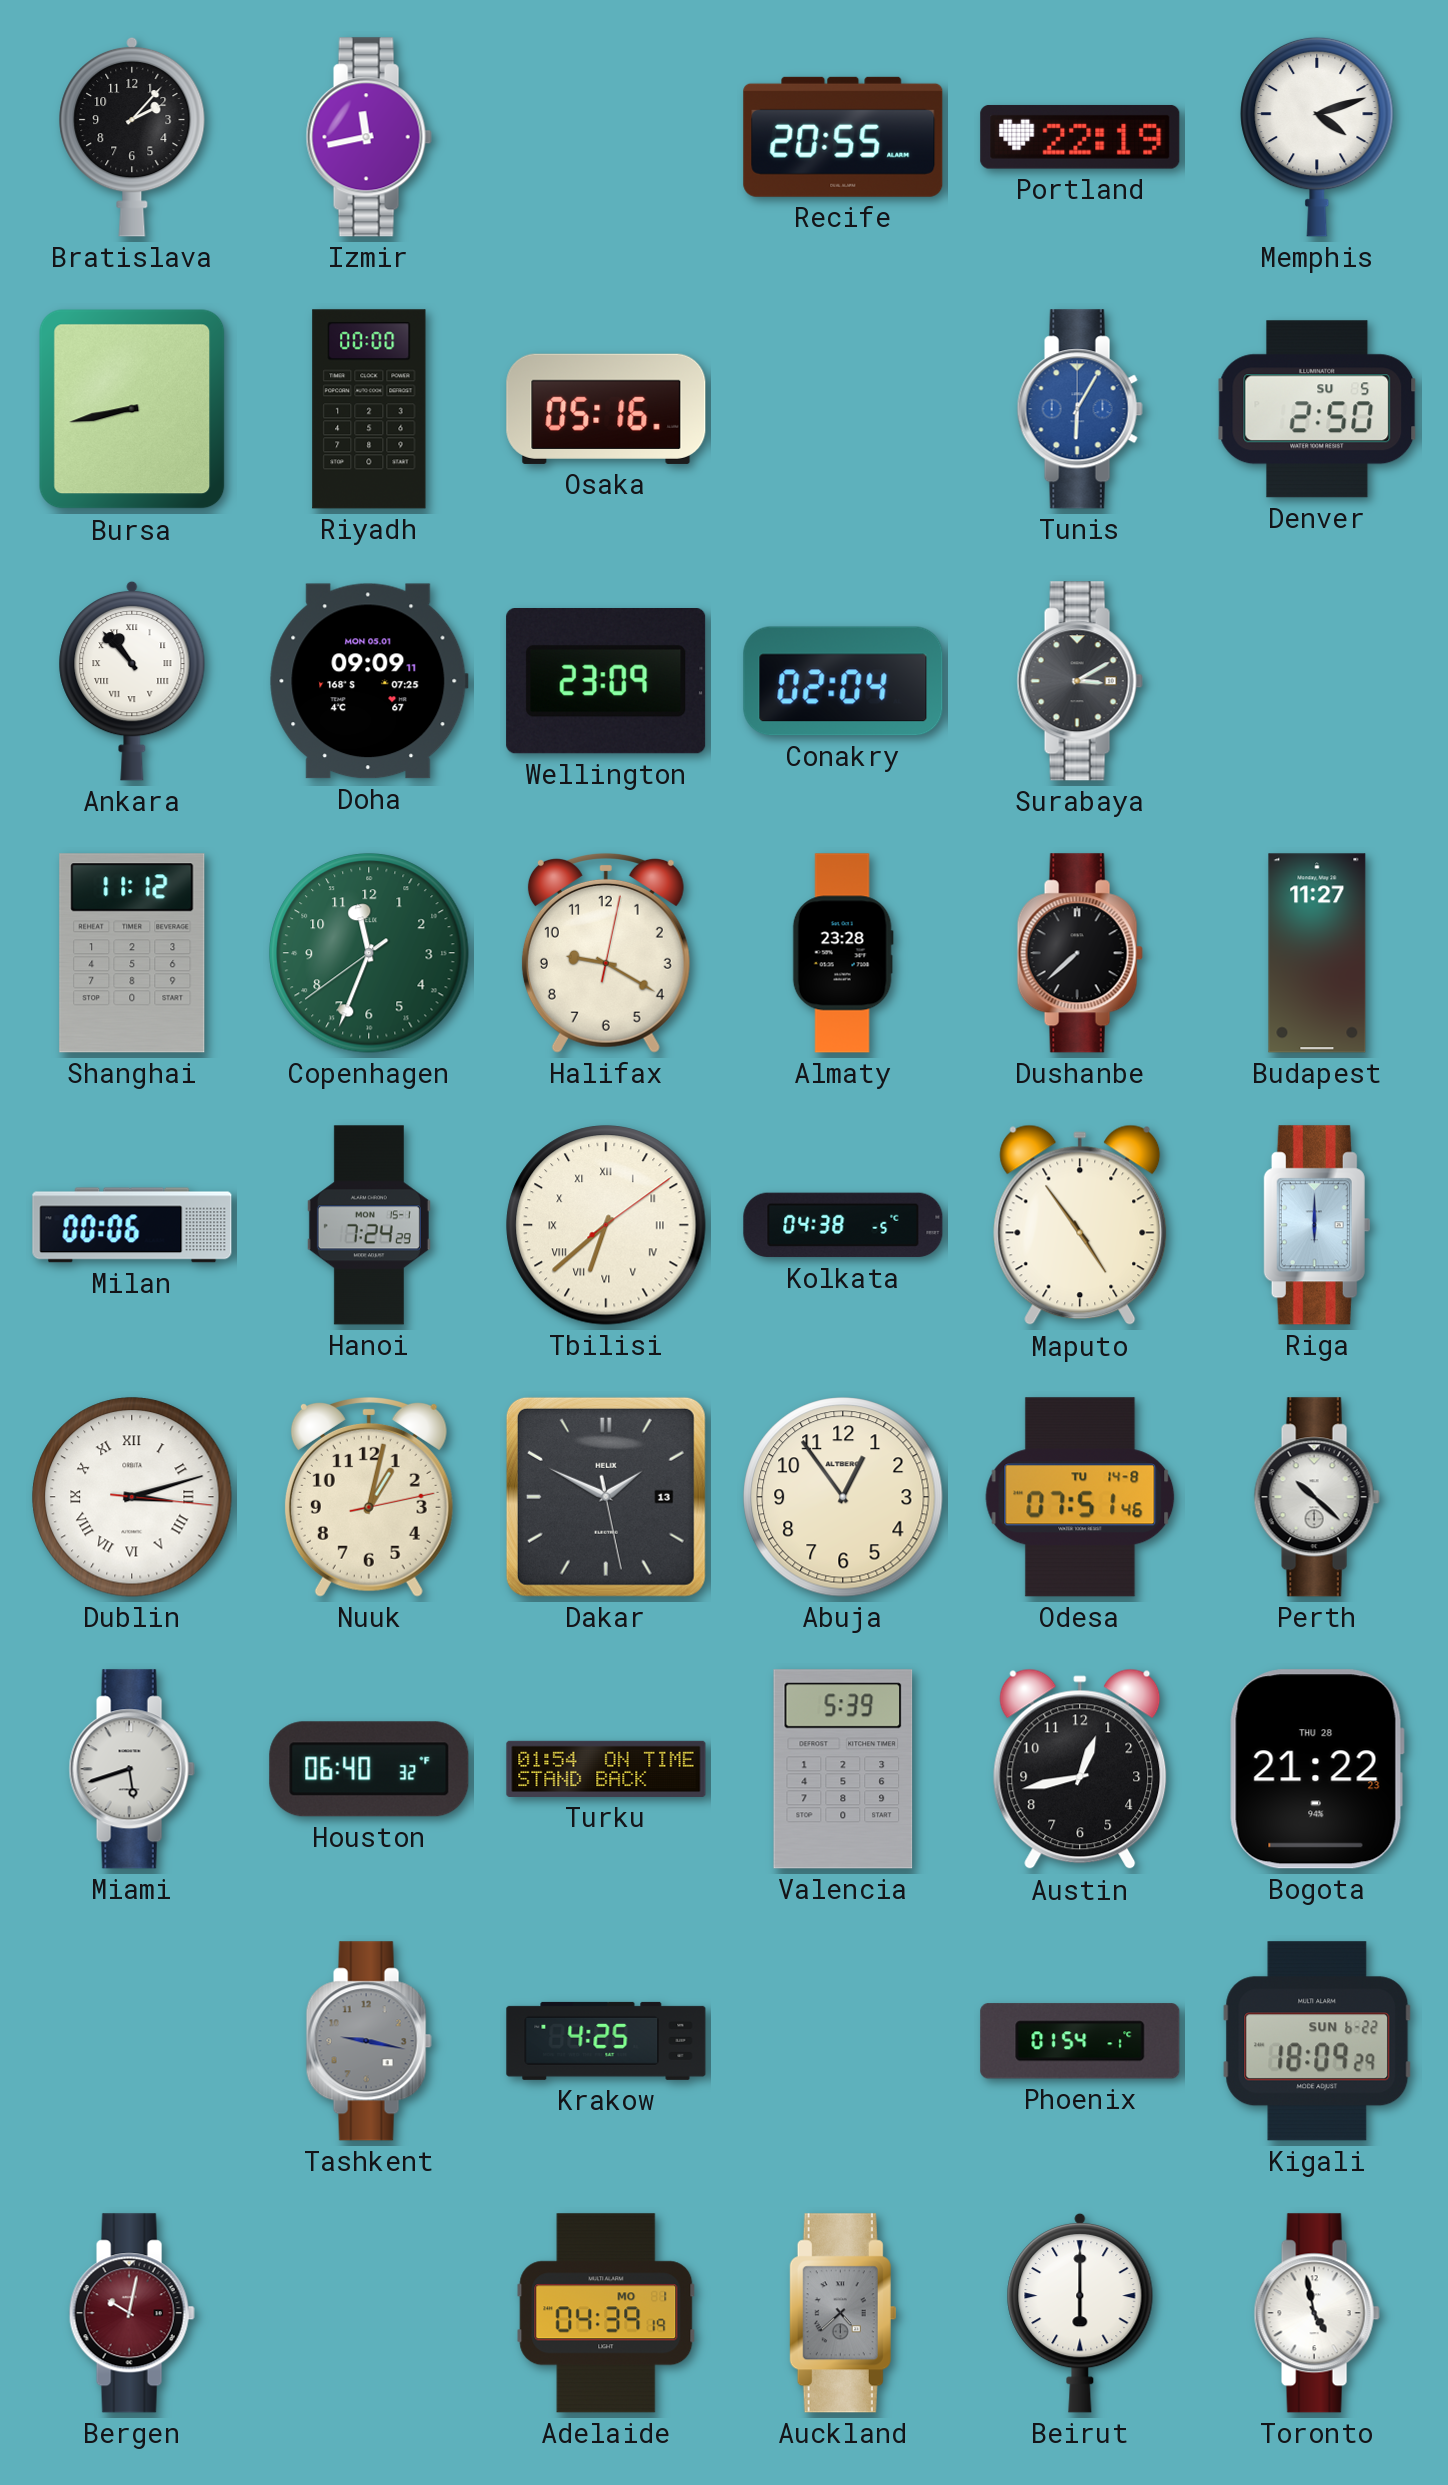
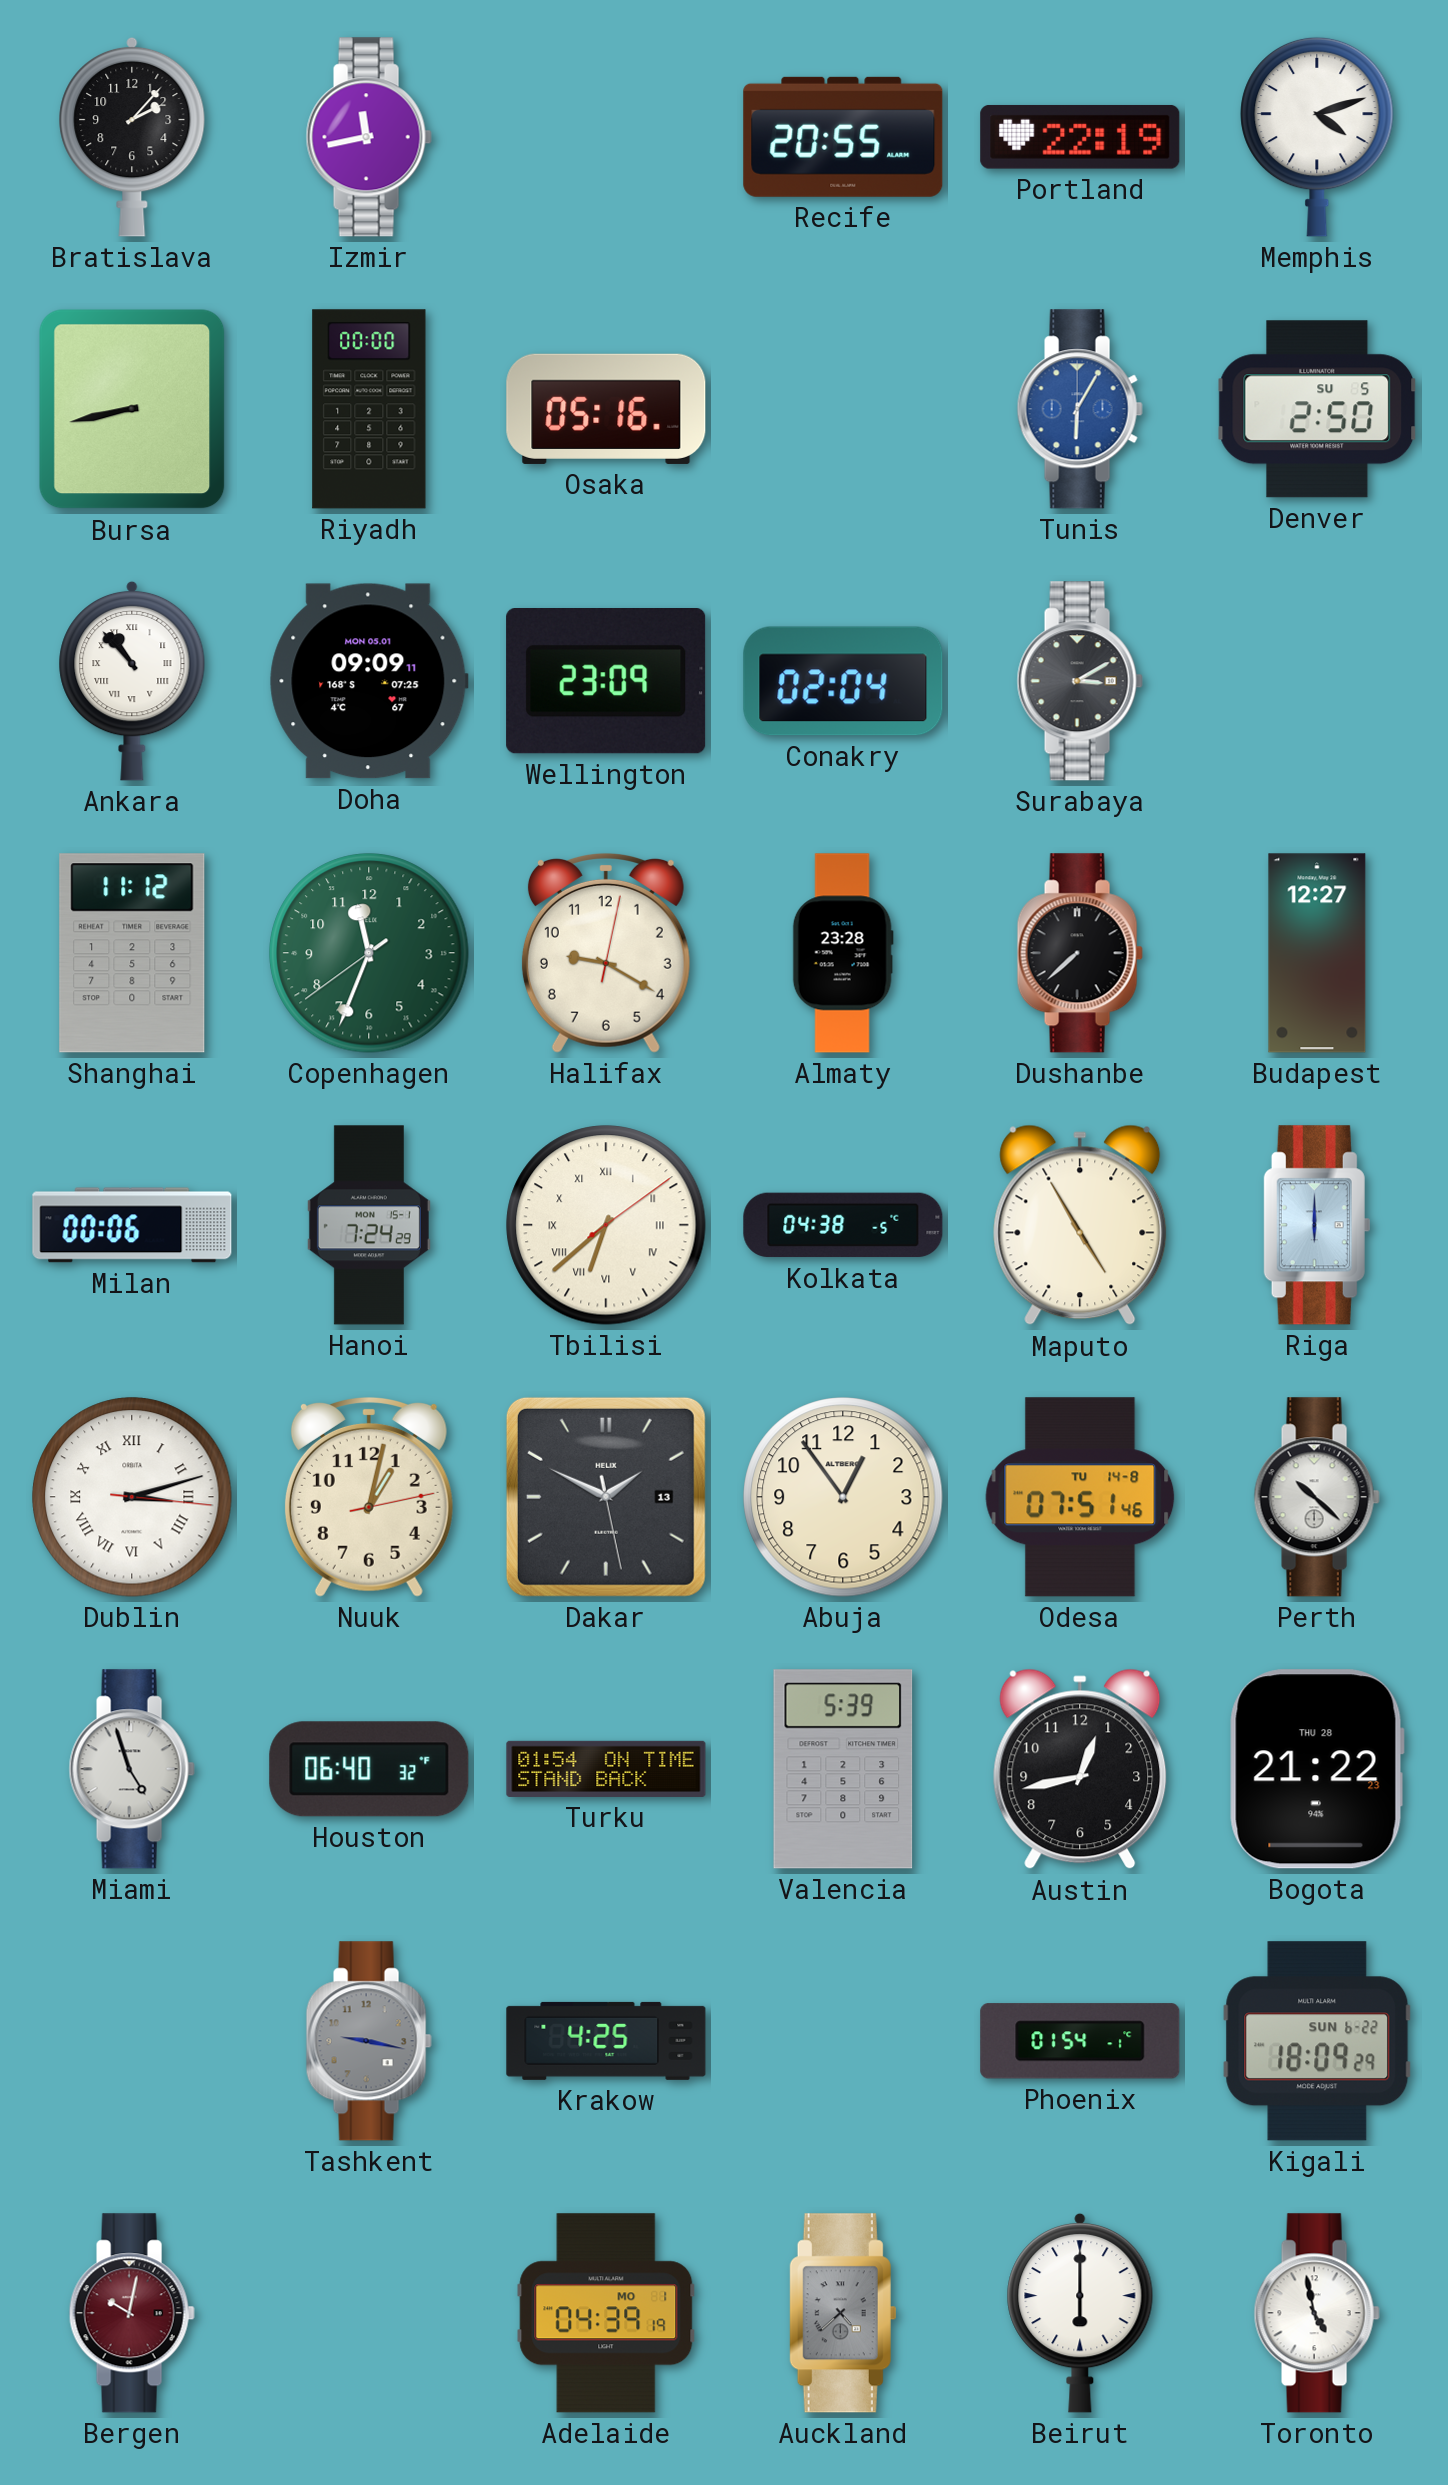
Budapest: 11:27 -> 12:27 (1317, 953)
Maputo: 4:54 -> 4:55 (1080, 1225)
Miami: 5:42 -> 4:57 (132, 1769)
